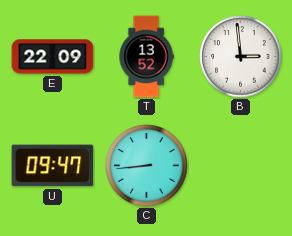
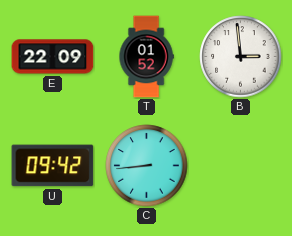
T: 13:52 -> 01:52 (146, 57)
U: 09:47 -> 09:42 (53, 166)
